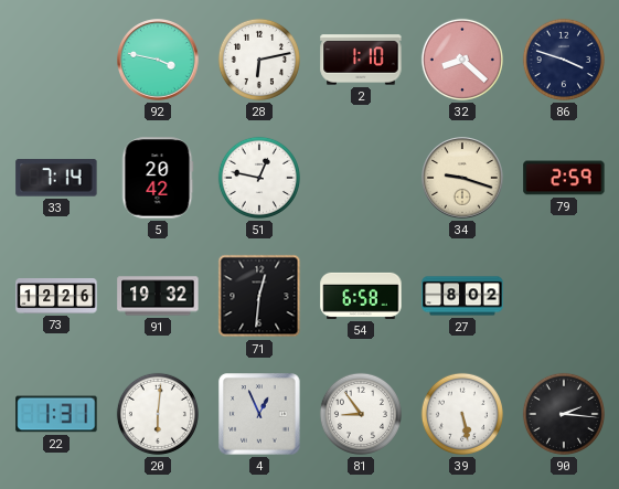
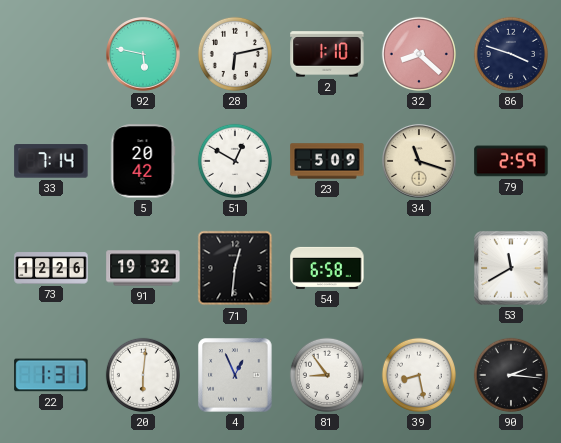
92: 3:47 -> 5:47 (143, 54)
51: 12:47 -> 12:50 (235, 161)
23: none -> 5:09 (327, 161)
34: 9:18 -> 11:18 (419, 161)
27: 8:02 -> none (462, 296)
53: none -> 11:40 (511, 268)
39: 5:28 -> 8:28 (419, 375)
